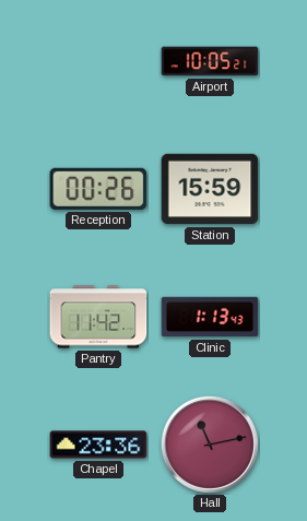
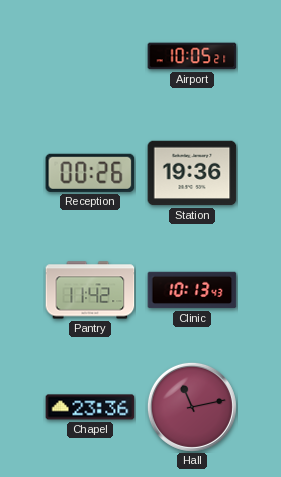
Station: 15:59 -> 19:36 (192, 173)
Clinic: 1:13 -> 10:13 (192, 290)
